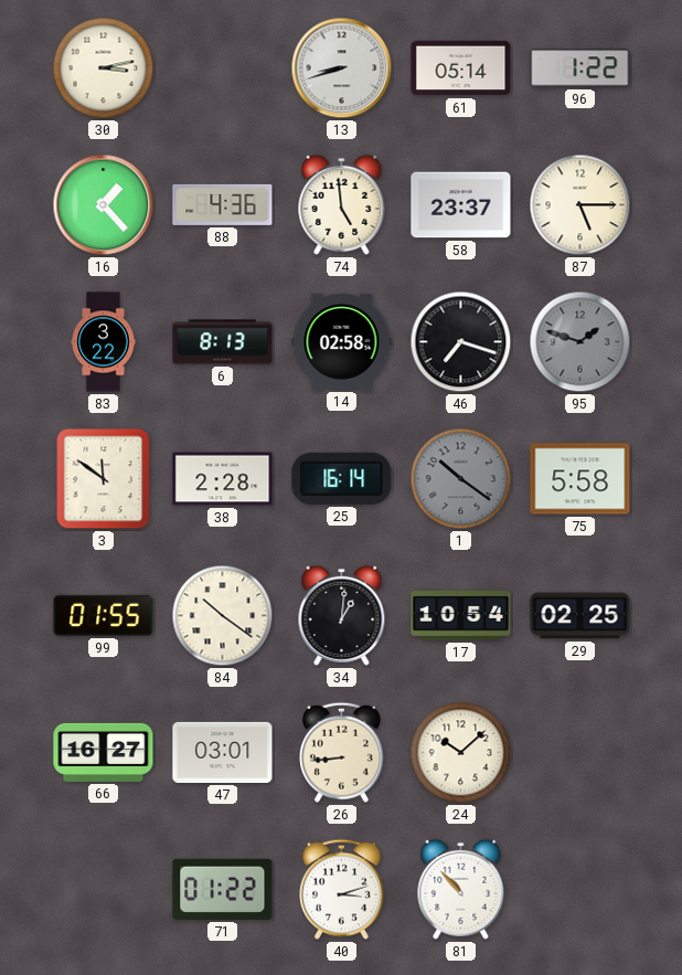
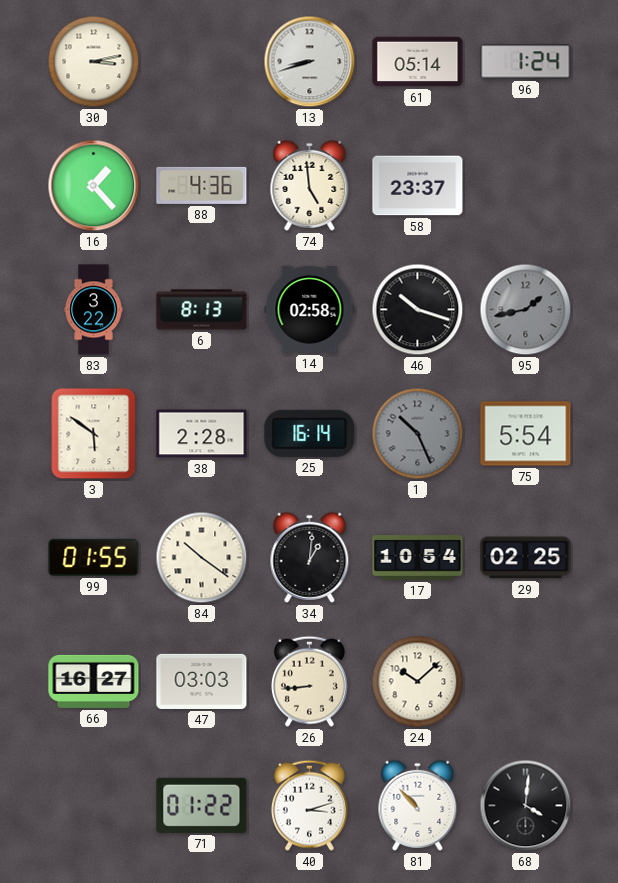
96: 1:22 -> 1:24 (526, 62)
87: 5:15 -> none (580, 205)
46: 7:18 -> 10:18 (418, 310)
95: 1:48 -> 1:43 (526, 310)
3: 11:51 -> 5:51 (94, 434)
1: 10:21 -> 10:26 (418, 434)
75: 5:58 -> 5:54 (526, 434)
47: 03:01 -> 03:03 (202, 681)
68: none -> 4:01 (526, 806)
